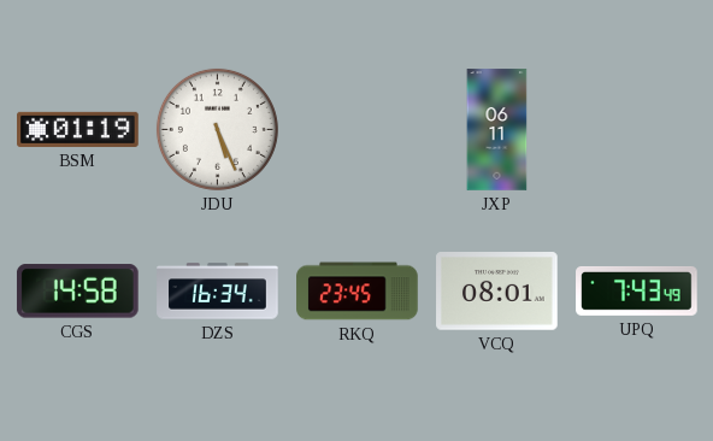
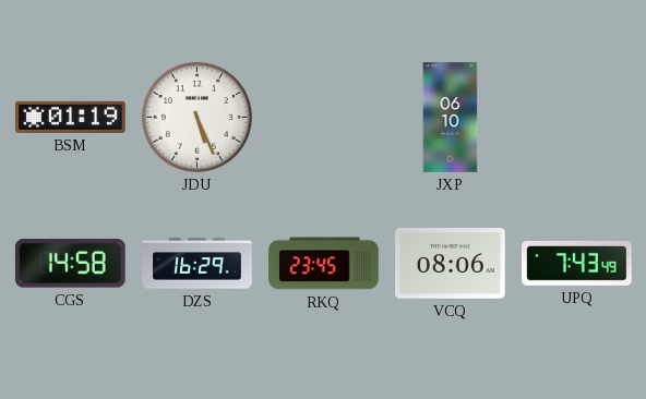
JXP: 06:11 -> 06:10 (451, 118)
DZS: 16:34 -> 16:29 (198, 264)
VCQ: 08:01 -> 08:06 (451, 264)
